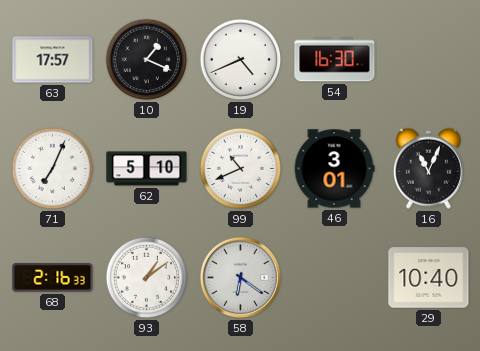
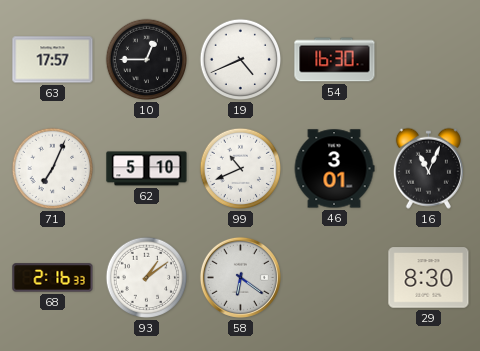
10: 1:19 -> 12:45 (147, 60)
29: 10:40 -> 8:30 (429, 278)
